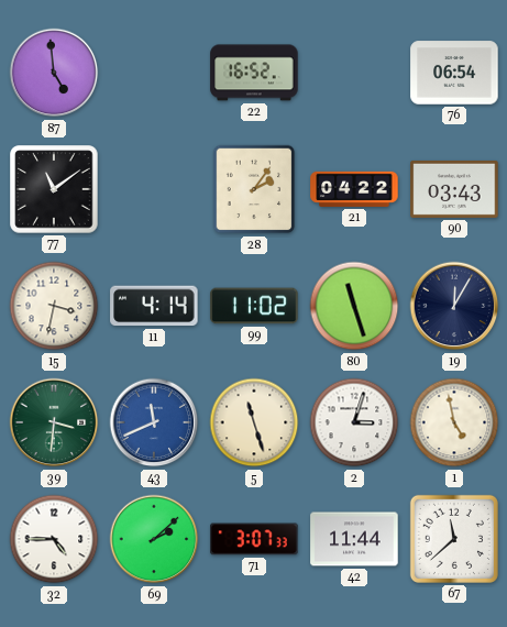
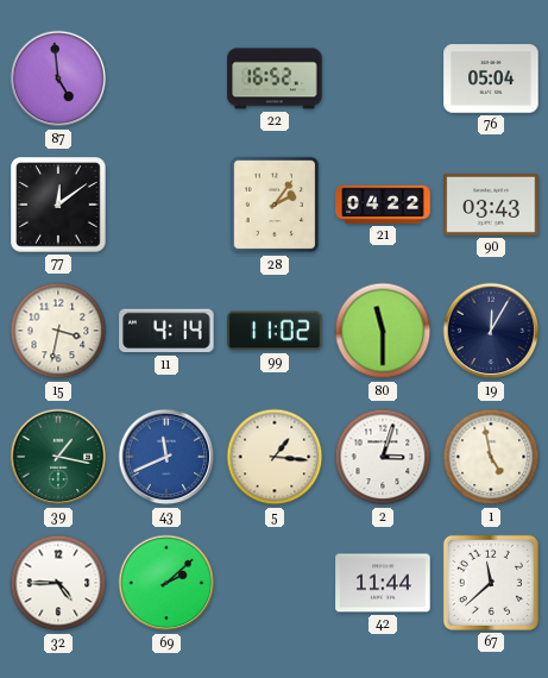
76: 06:54 -> 05:04 (491, 79)
77: 11:09 -> 12:09 (58, 205)
80: 11:27 -> 11:30 (383, 331)
39: 3:31 -> 1:17 (58, 457)
5: 11:27 -> 1:16 (275, 457)
71: 3:07 -> none (254, 539)
